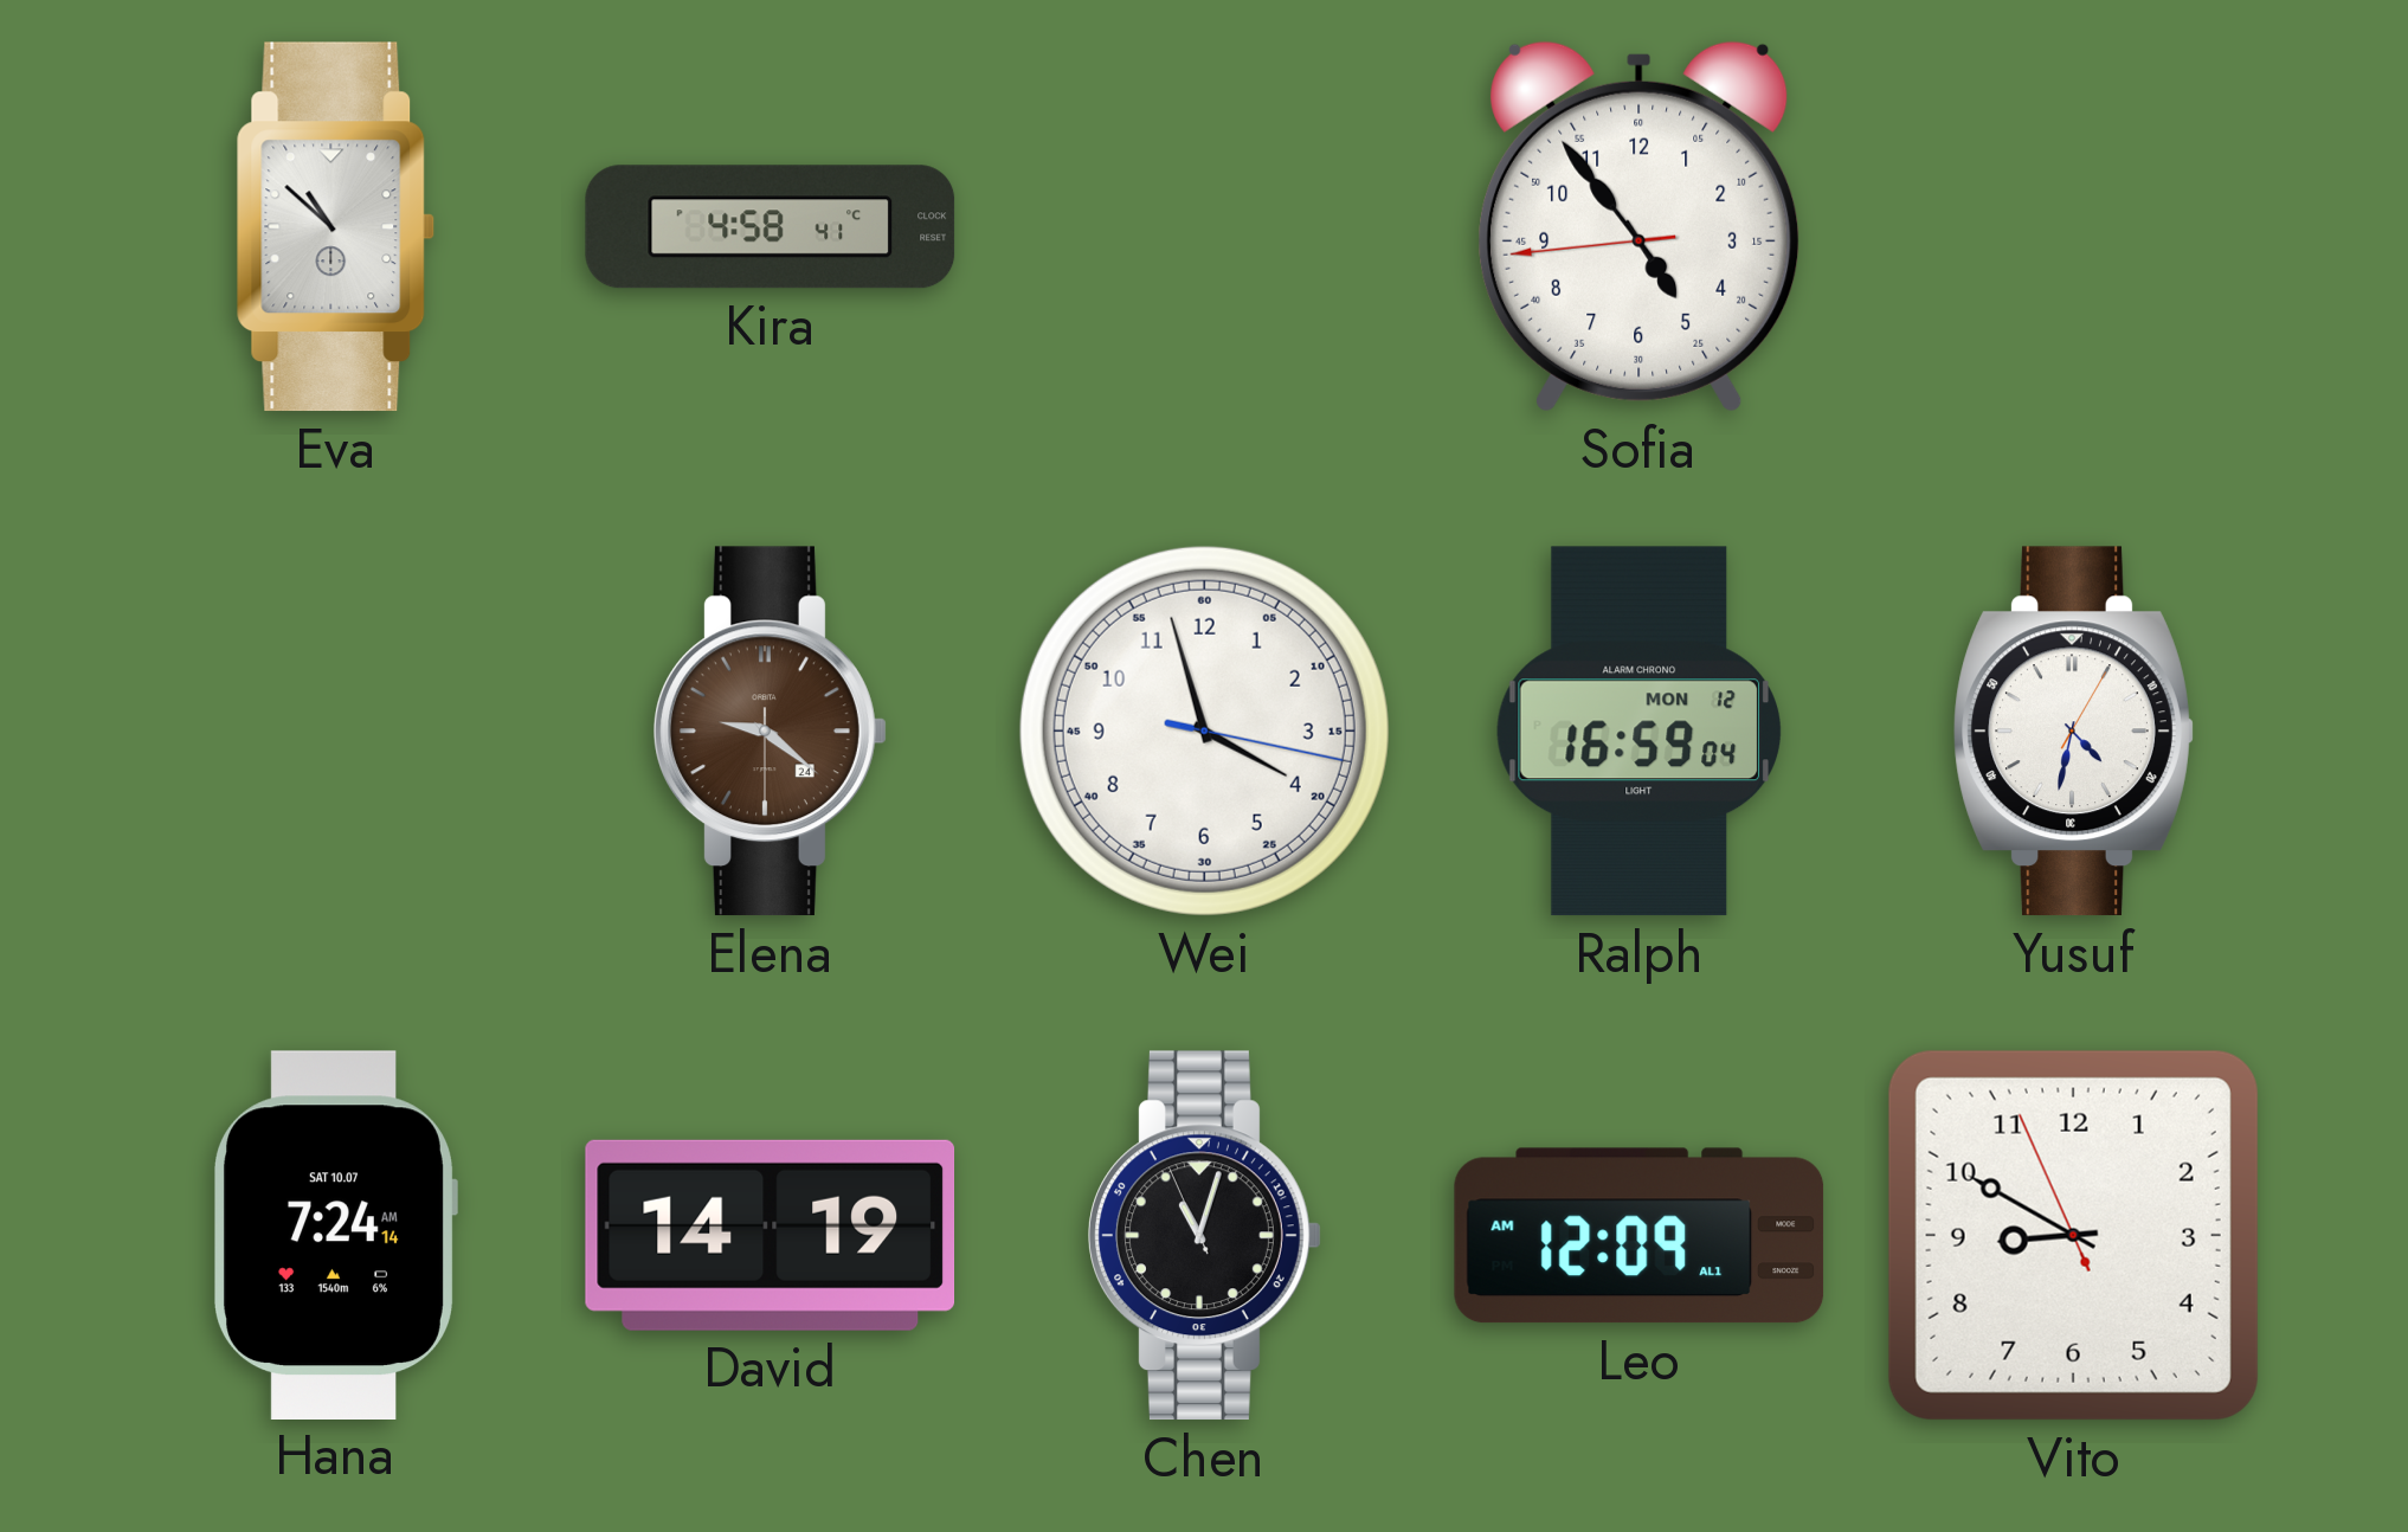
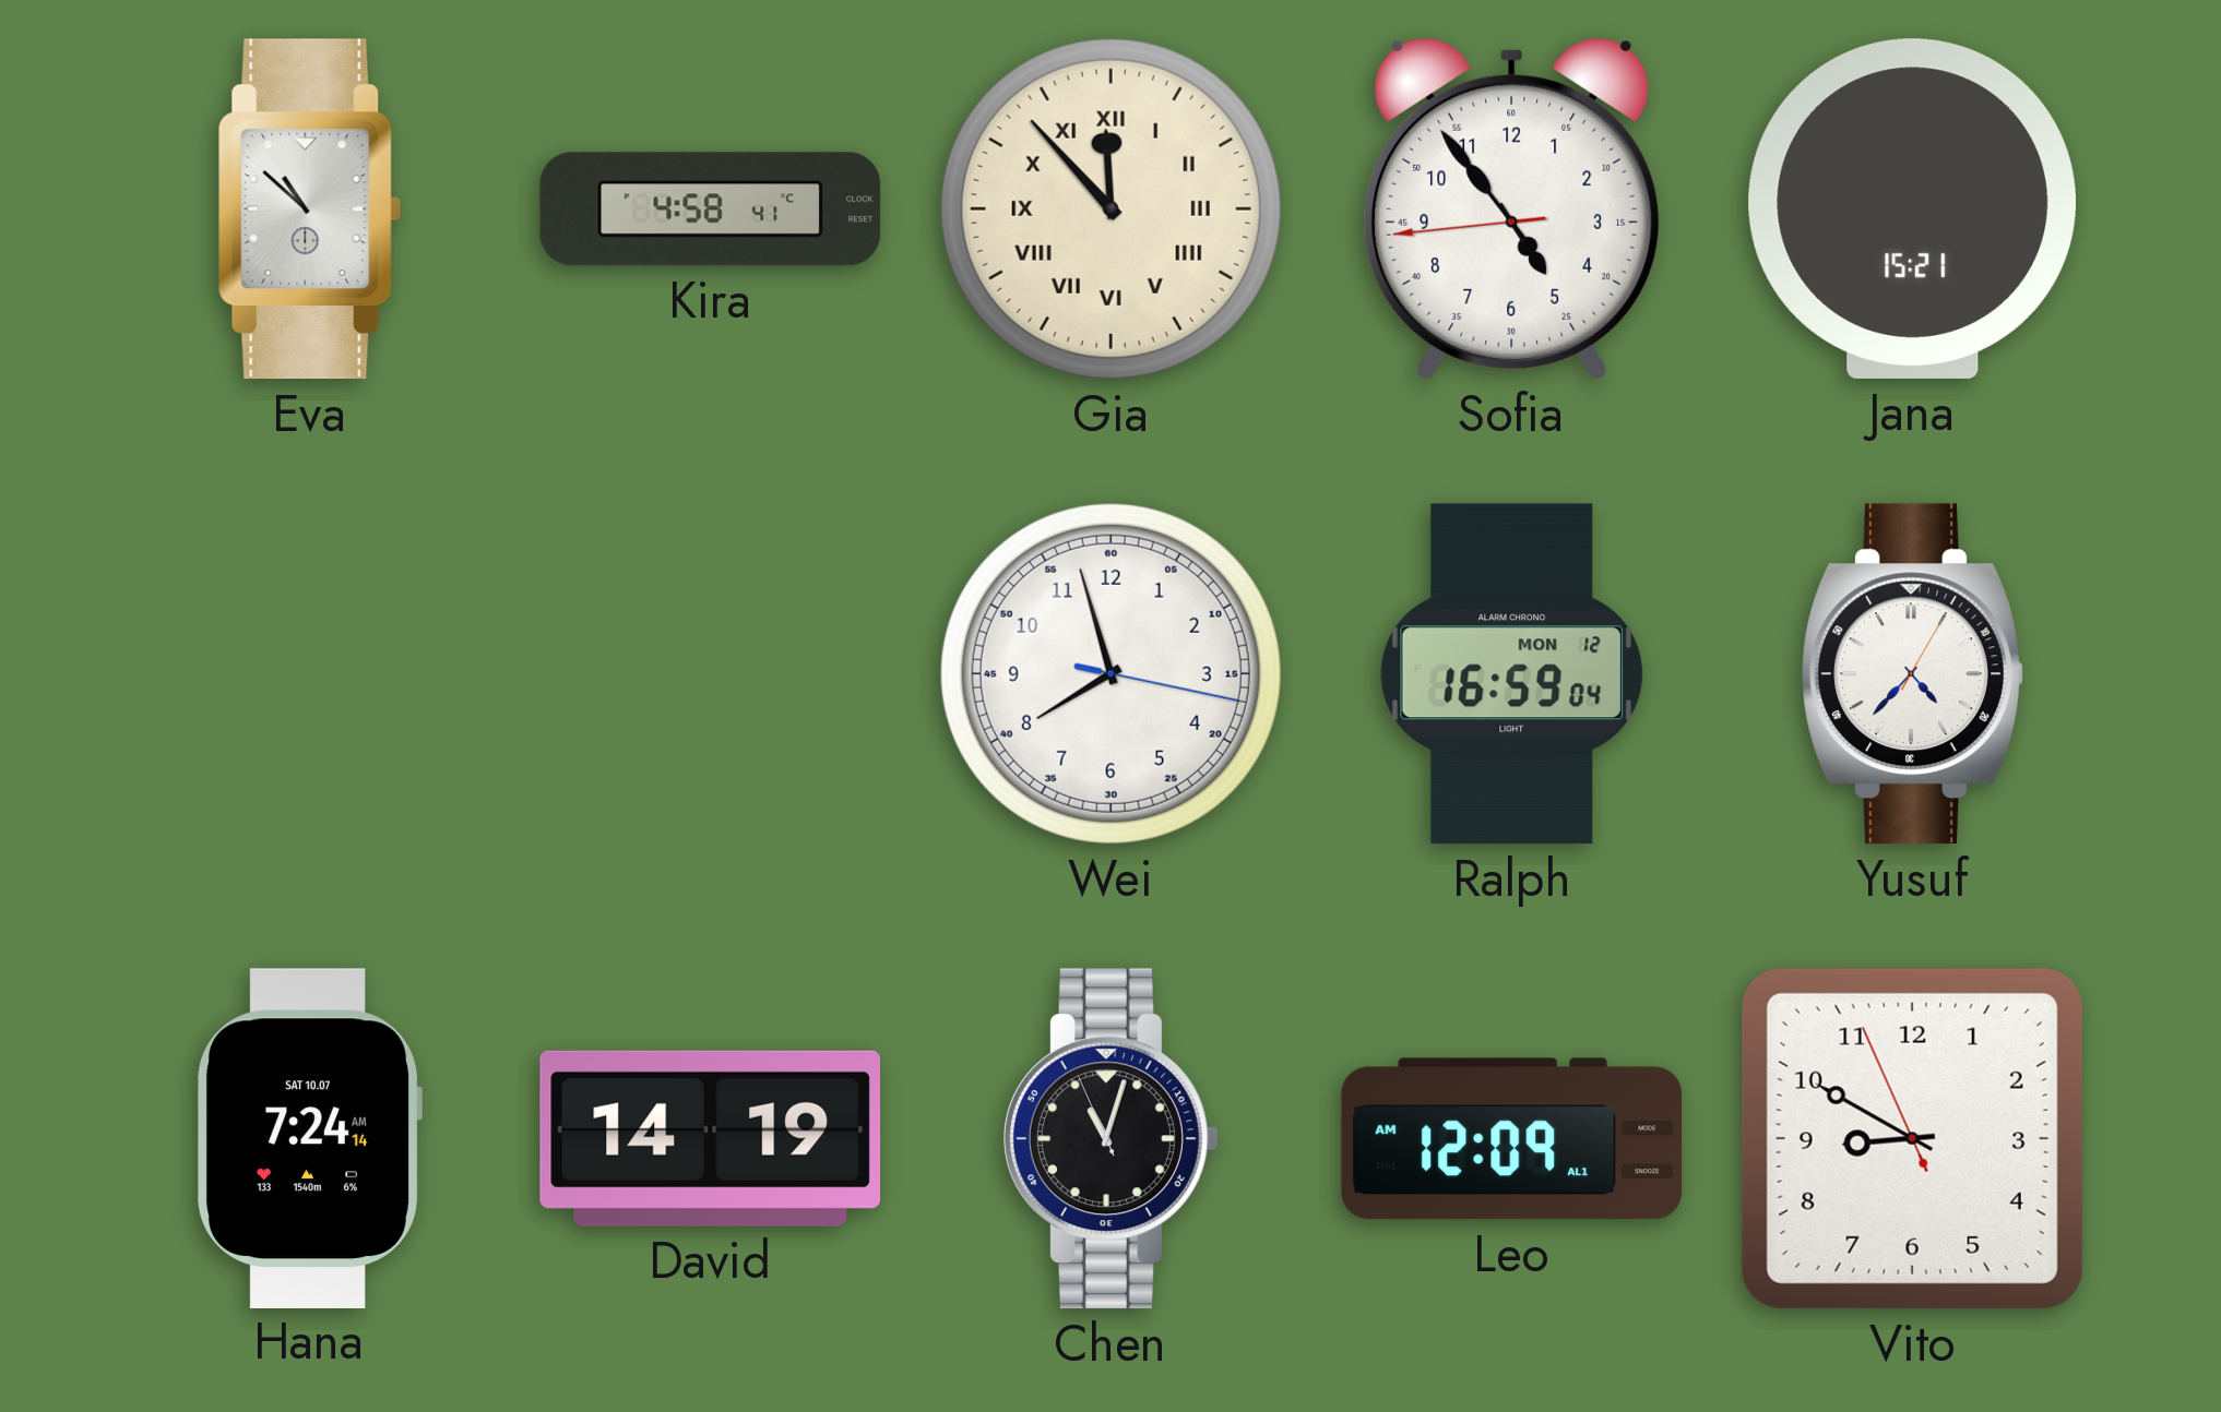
Gia: none -> 11:53 (1110, 208)
Jana: none -> 15:21 (1912, 208)
Elena: 9:21 -> none (771, 732)
Wei: 3:57 -> 7:57 (1110, 673)
Yusuf: 4:32 -> 4:37 (1913, 674)
